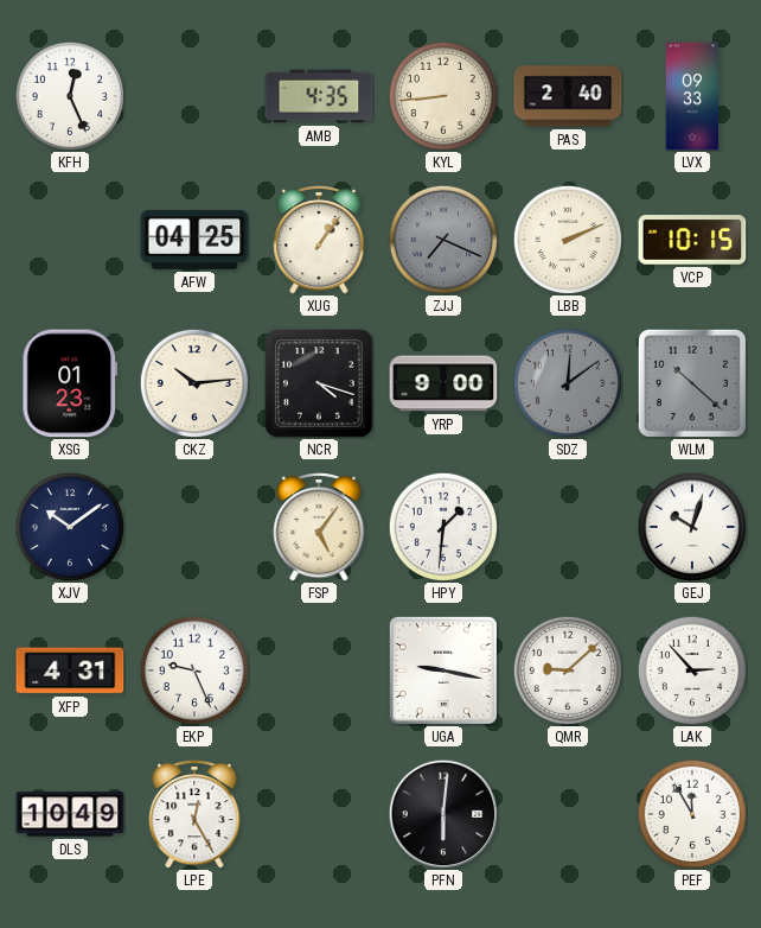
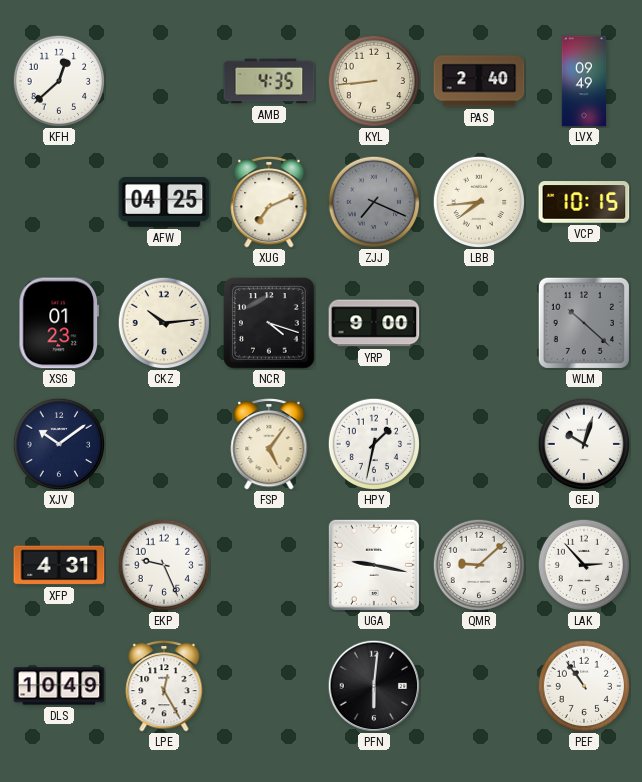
KFH: 12:26 -> 12:38 (58, 80)
LVX: 09:33 -> 09:49 (584, 81)
XUG: 1:06 -> 7:11 (269, 203)
LBB: 2:11 -> 7:44 (478, 201)
SDZ: 12:09 -> none (567, 382)
HPY: 1:31 -> 1:32 (373, 443)
PEF: 11:55 -> 10:54 (583, 685)
